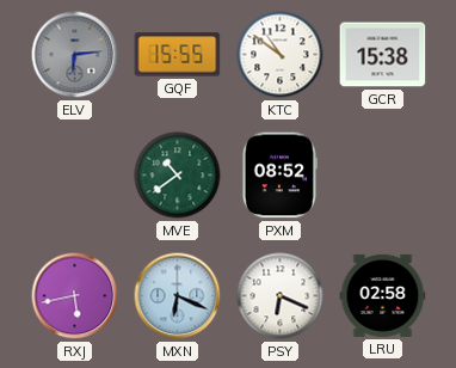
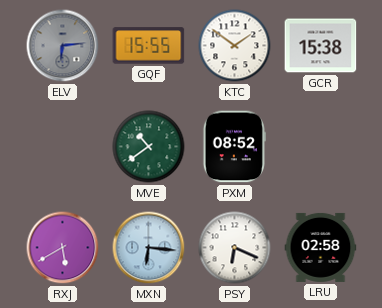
KTC: 10:51 -> 1:51 (235, 46)
RXJ: 5:43 -> 5:40 (63, 248)
MXN: 6:19 -> 6:16 (149, 248)
